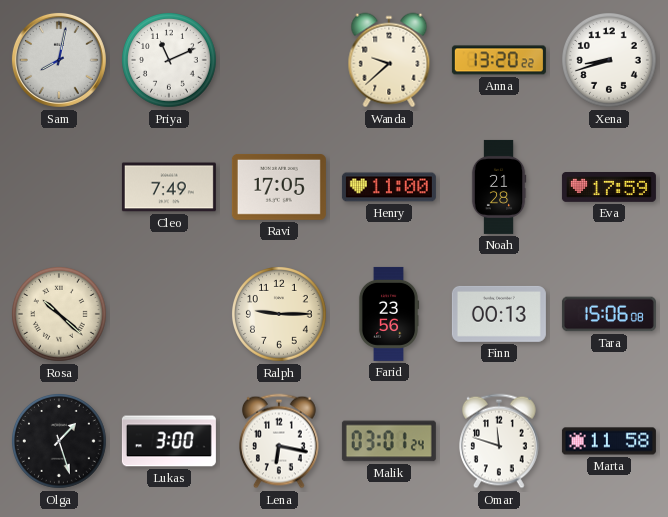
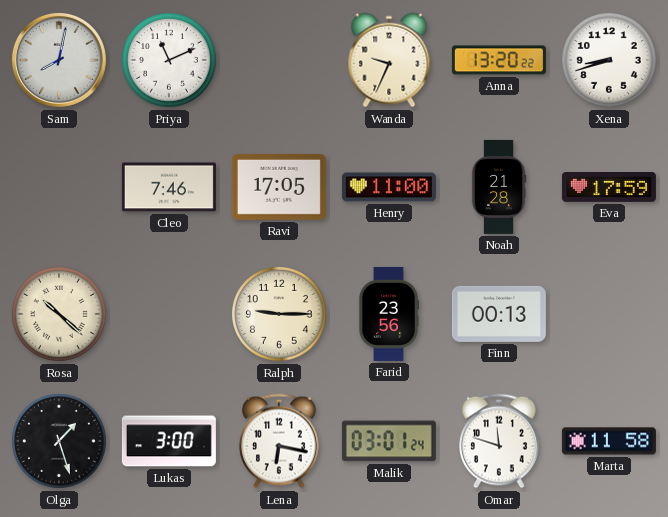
Wanda: 9:38 -> 9:34 (389, 60)
Cleo: 7:49 -> 7:46 (169, 187)
Tara: 15:06 -> none (609, 314)
